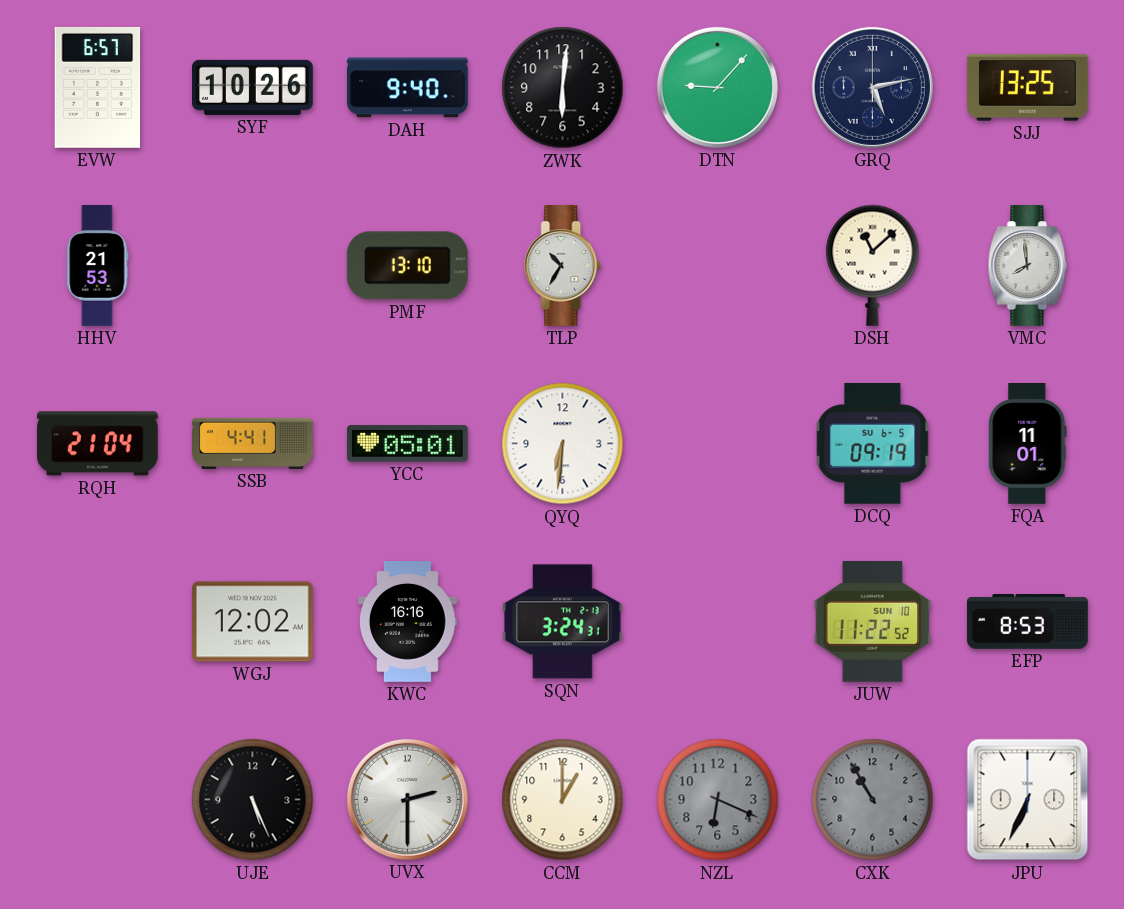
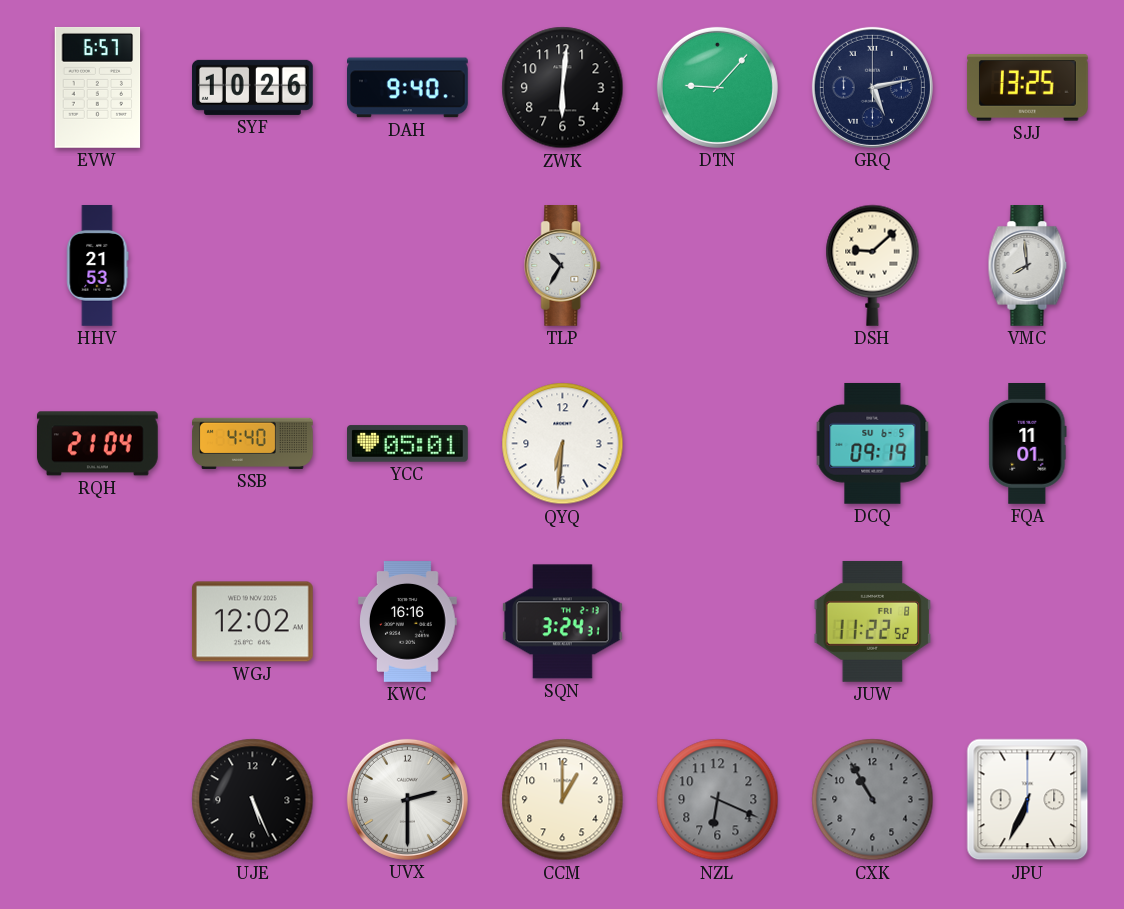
PMF: 13:10 -> none (407, 266)
DSH: 11:08 -> 9:08 (873, 265)
SSB: 4:41 -> 4:40 (253, 443)
JUW date: SUN 10 -> FRI 8 (873, 621)
EFP: 8:53 -> none (1028, 622)
